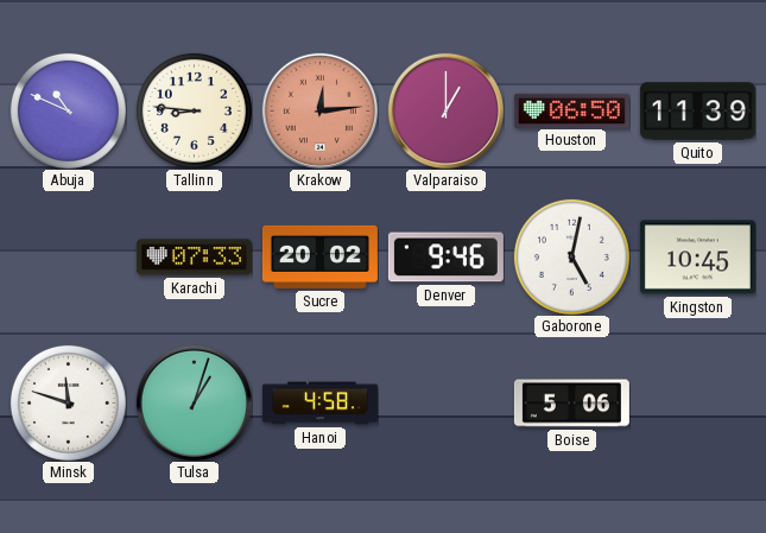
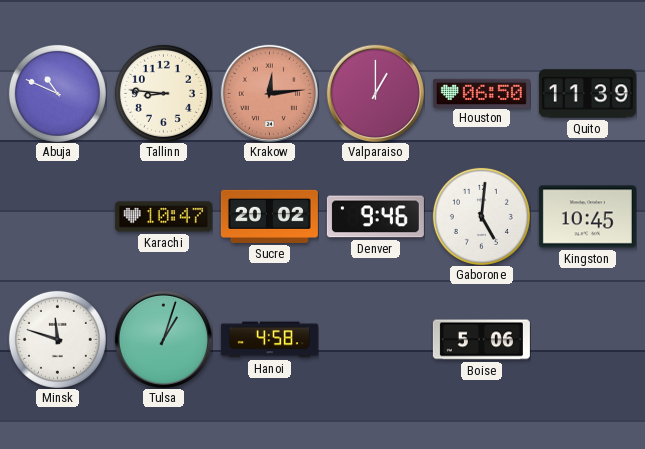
Karachi: 07:33 -> 10:47 (163, 217)
Gaborone: 5:02 -> 5:01 (481, 216)
